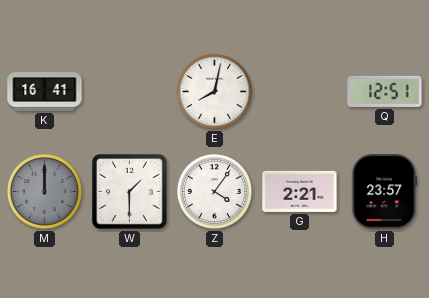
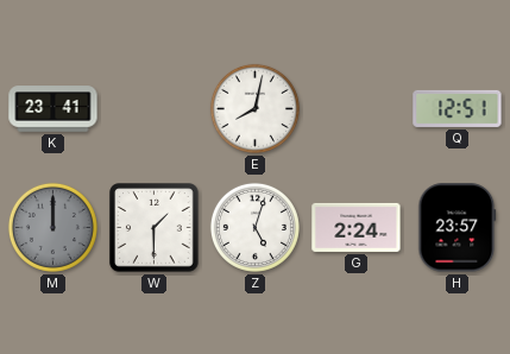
K: 16:41 -> 23:41 (53, 109)
Z: 4:06 -> 5:03 (254, 227)
G: 2:21 -> 2:24 (357, 227)
